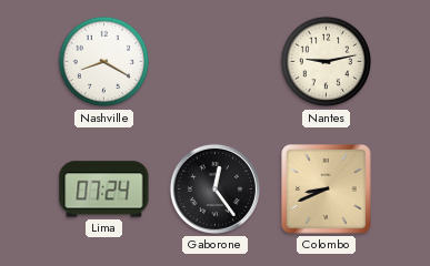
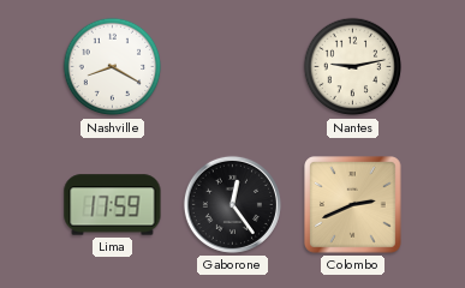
Lima: 07:24 -> 17:59 (113, 205)
Colombo: 8:41 -> 2:41 (353, 205)
